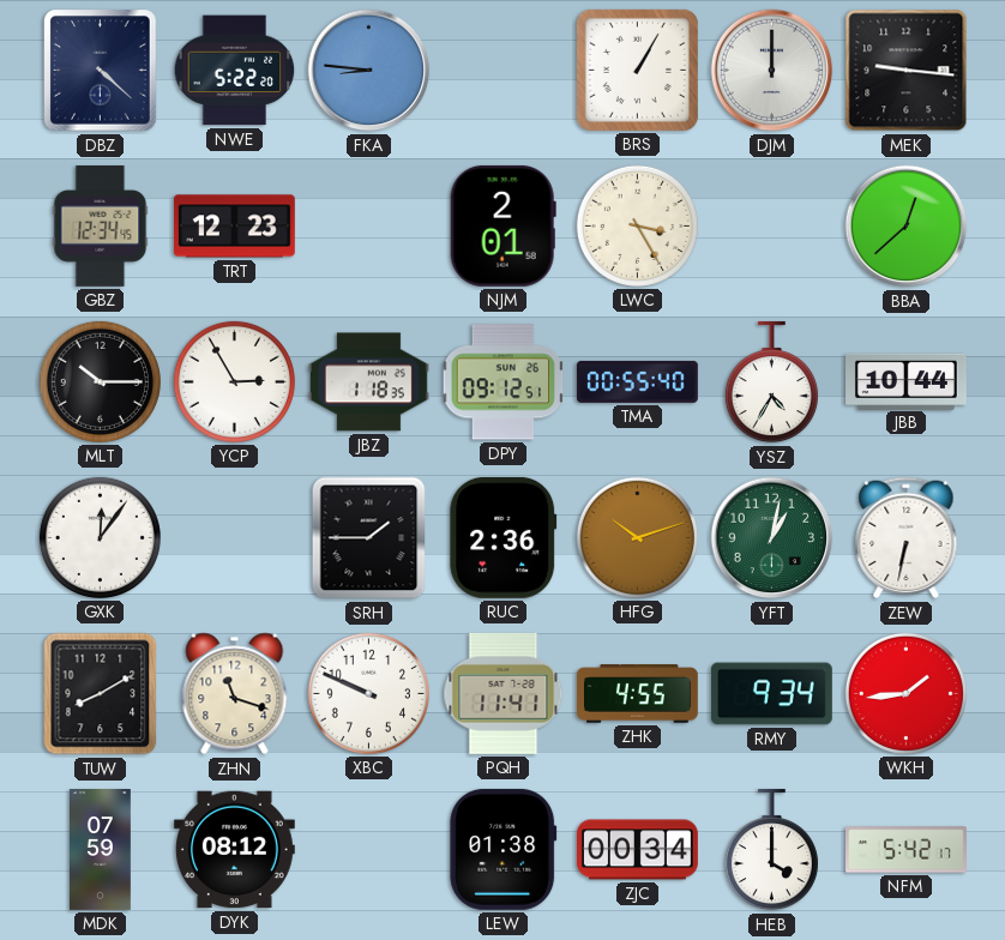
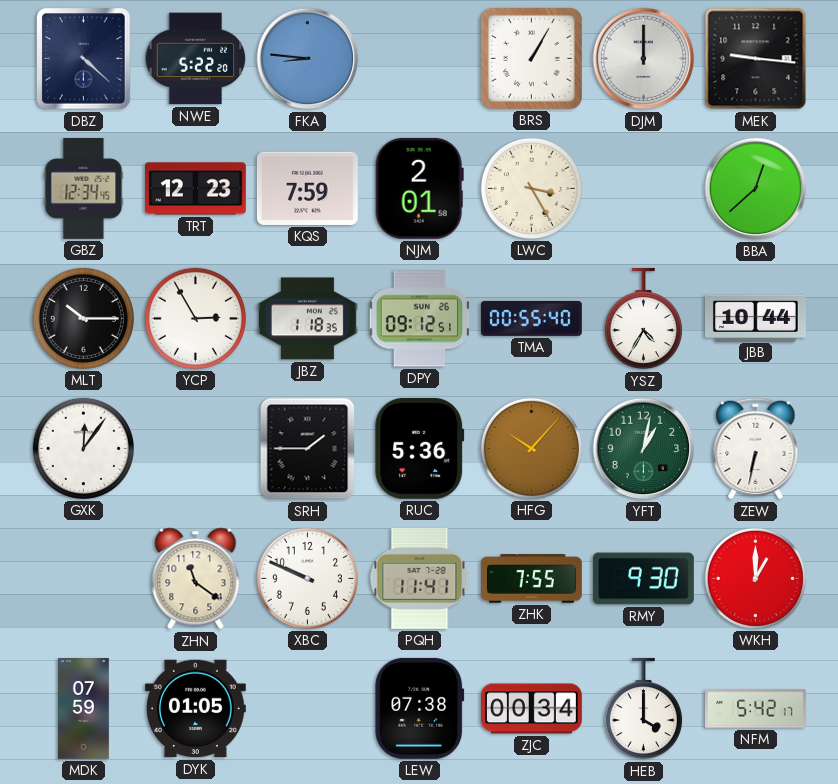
KQS: none -> 7:59 (307, 188)
RUC: 2:36 -> 5:36 (420, 448)
HFG: 10:12 -> 10:07 (531, 448)
TUW: 8:10 -> none (101, 694)
ZHN: 11:18 -> 11:21 (196, 579)
ZHK: 4:55 -> 7:55 (531, 579)
RMY: 9:34 -> 9:30 (643, 579)
WKH: 1:44 -> 1:00 (755, 578)
DYK: 08:12 -> 01:05 (195, 709)
LEW: 01:38 -> 07:38 (420, 708)
